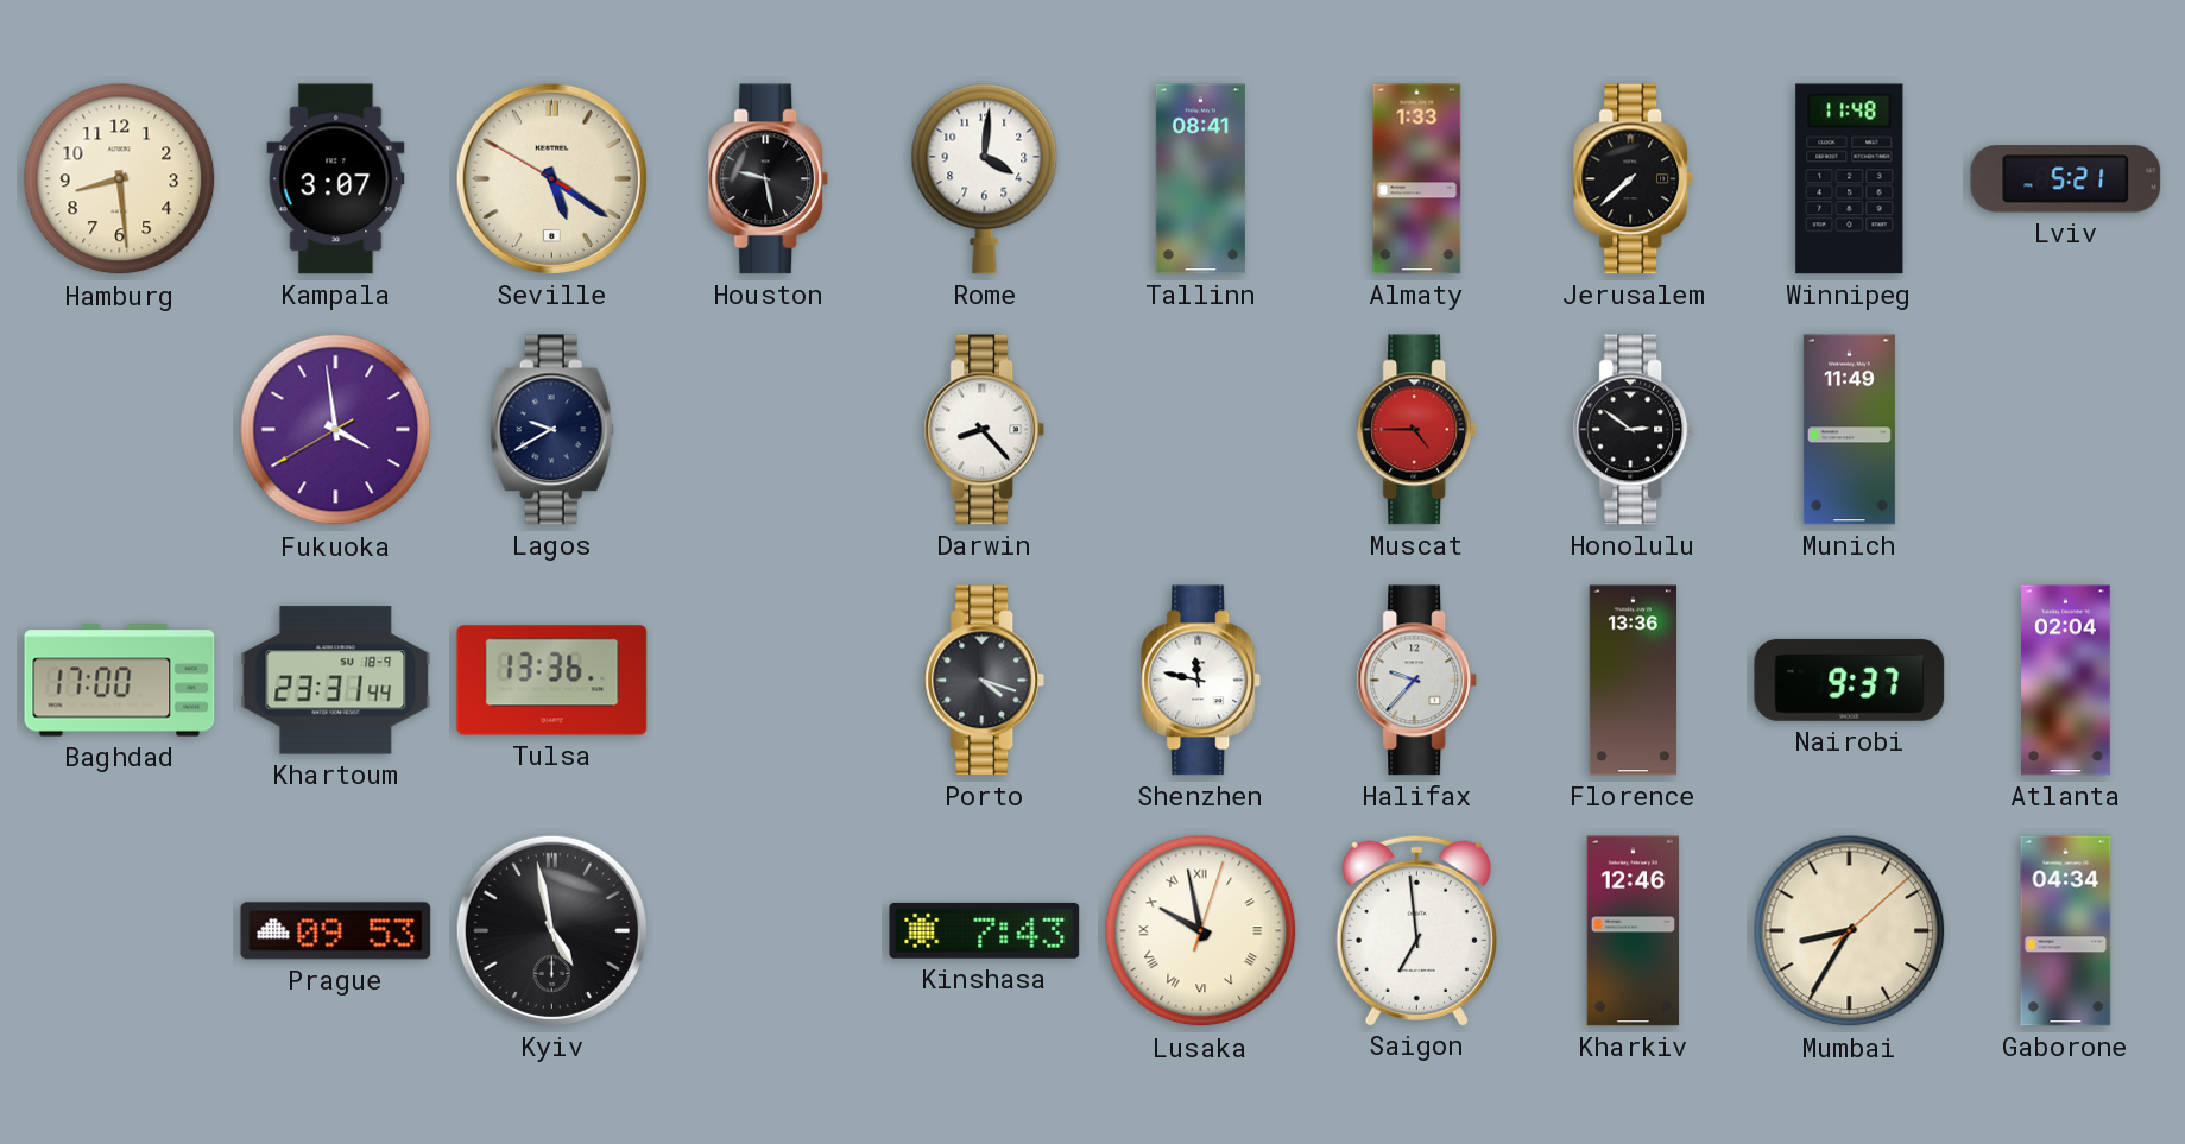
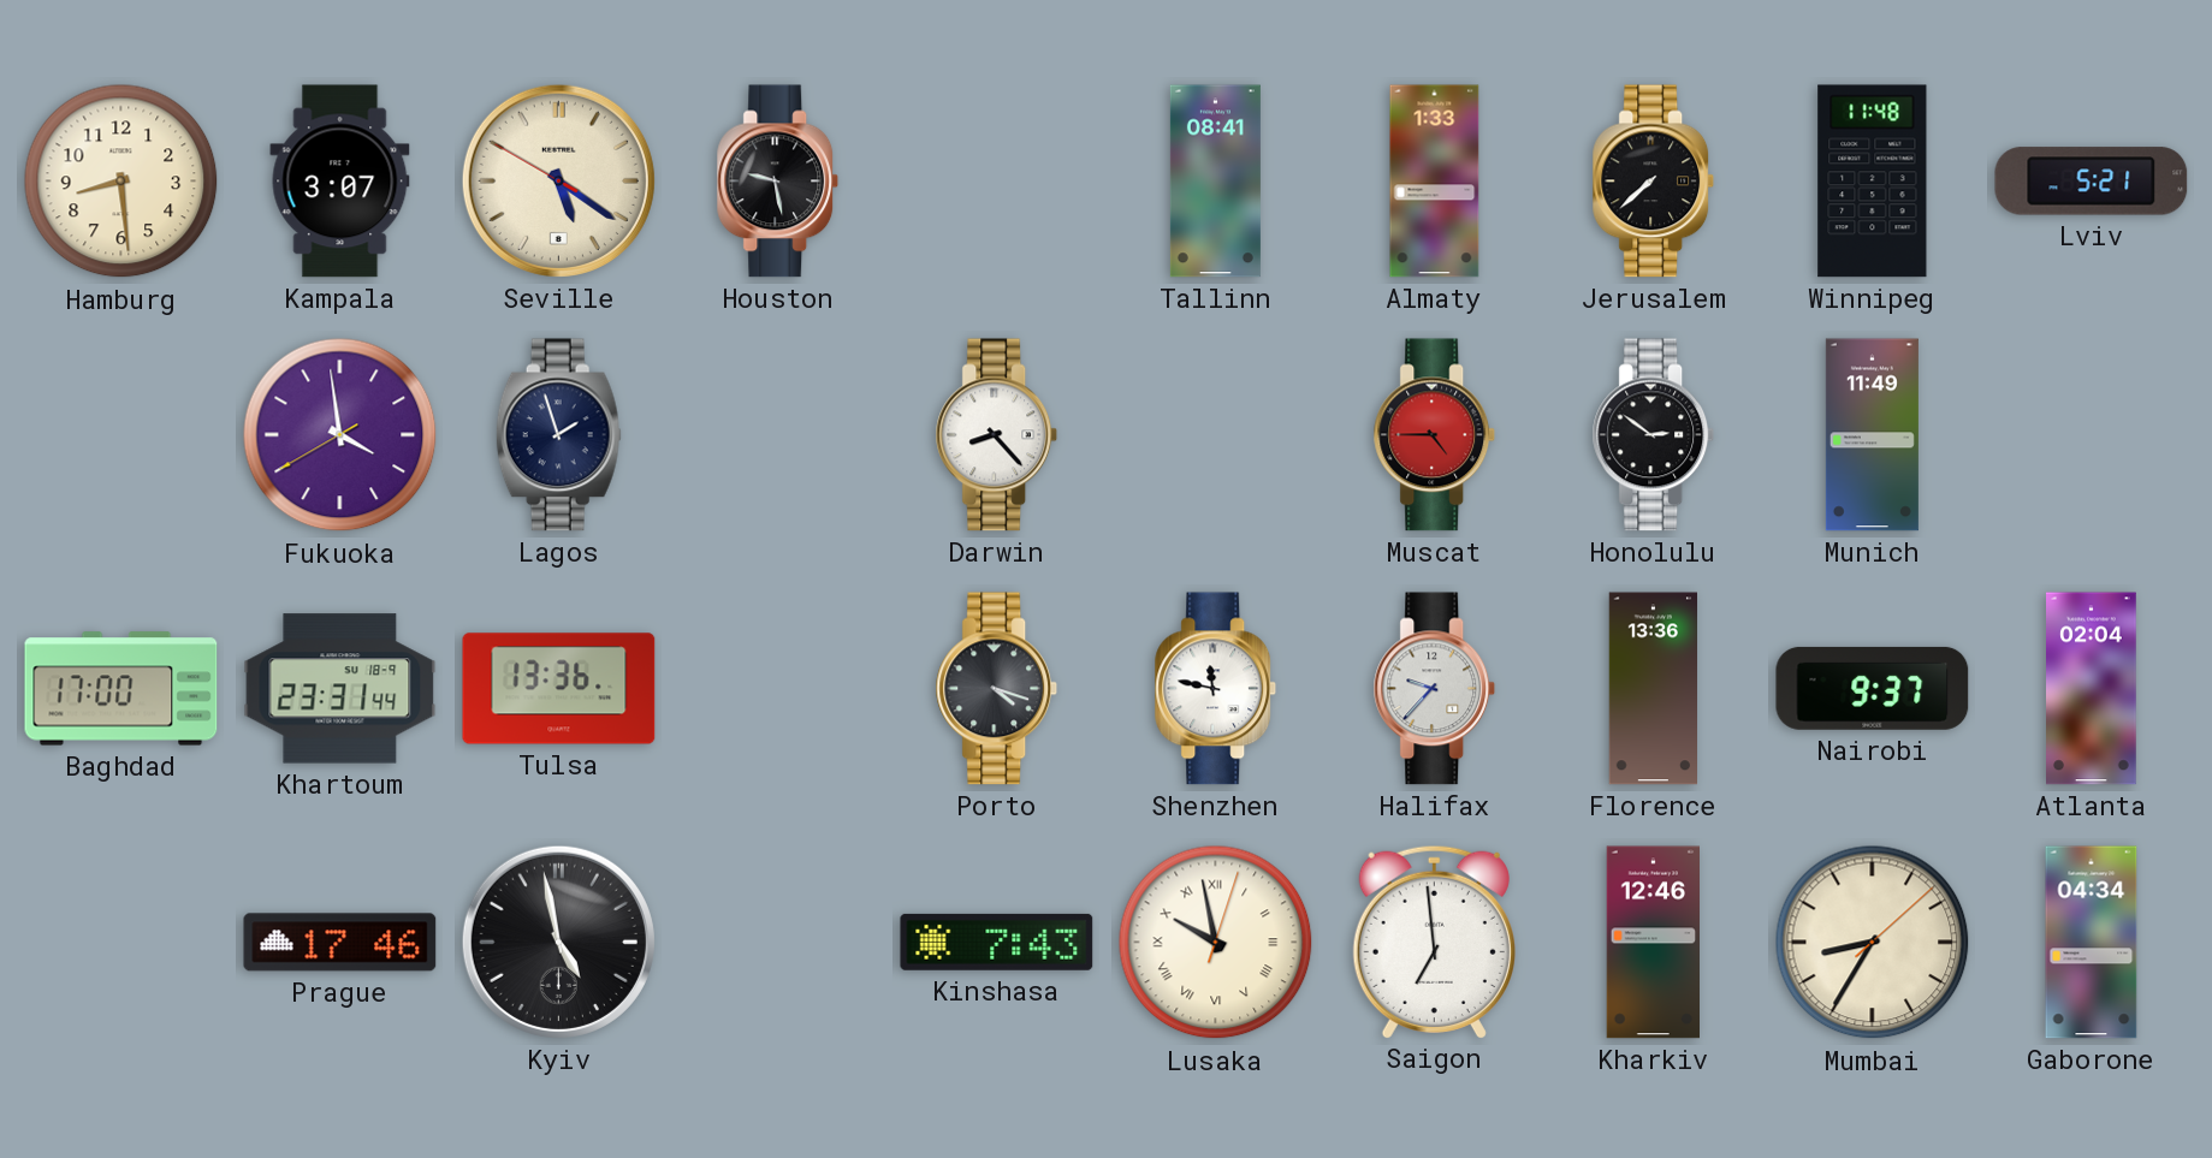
Rome: 4:01 -> none (985, 178)
Lagos: 9:40 -> 1:57 (558, 435)
Prague: 09:53 -> 17:46 (340, 943)
